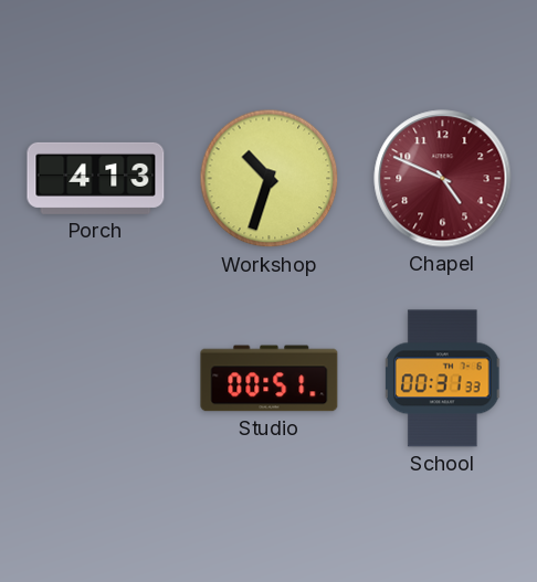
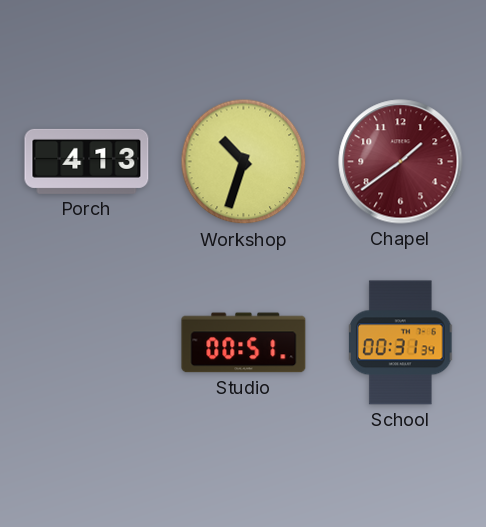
Chapel: 4:49 -> 1:39 (401, 162)
School: 00:31:33 -> 00:31:34 (401, 343)
